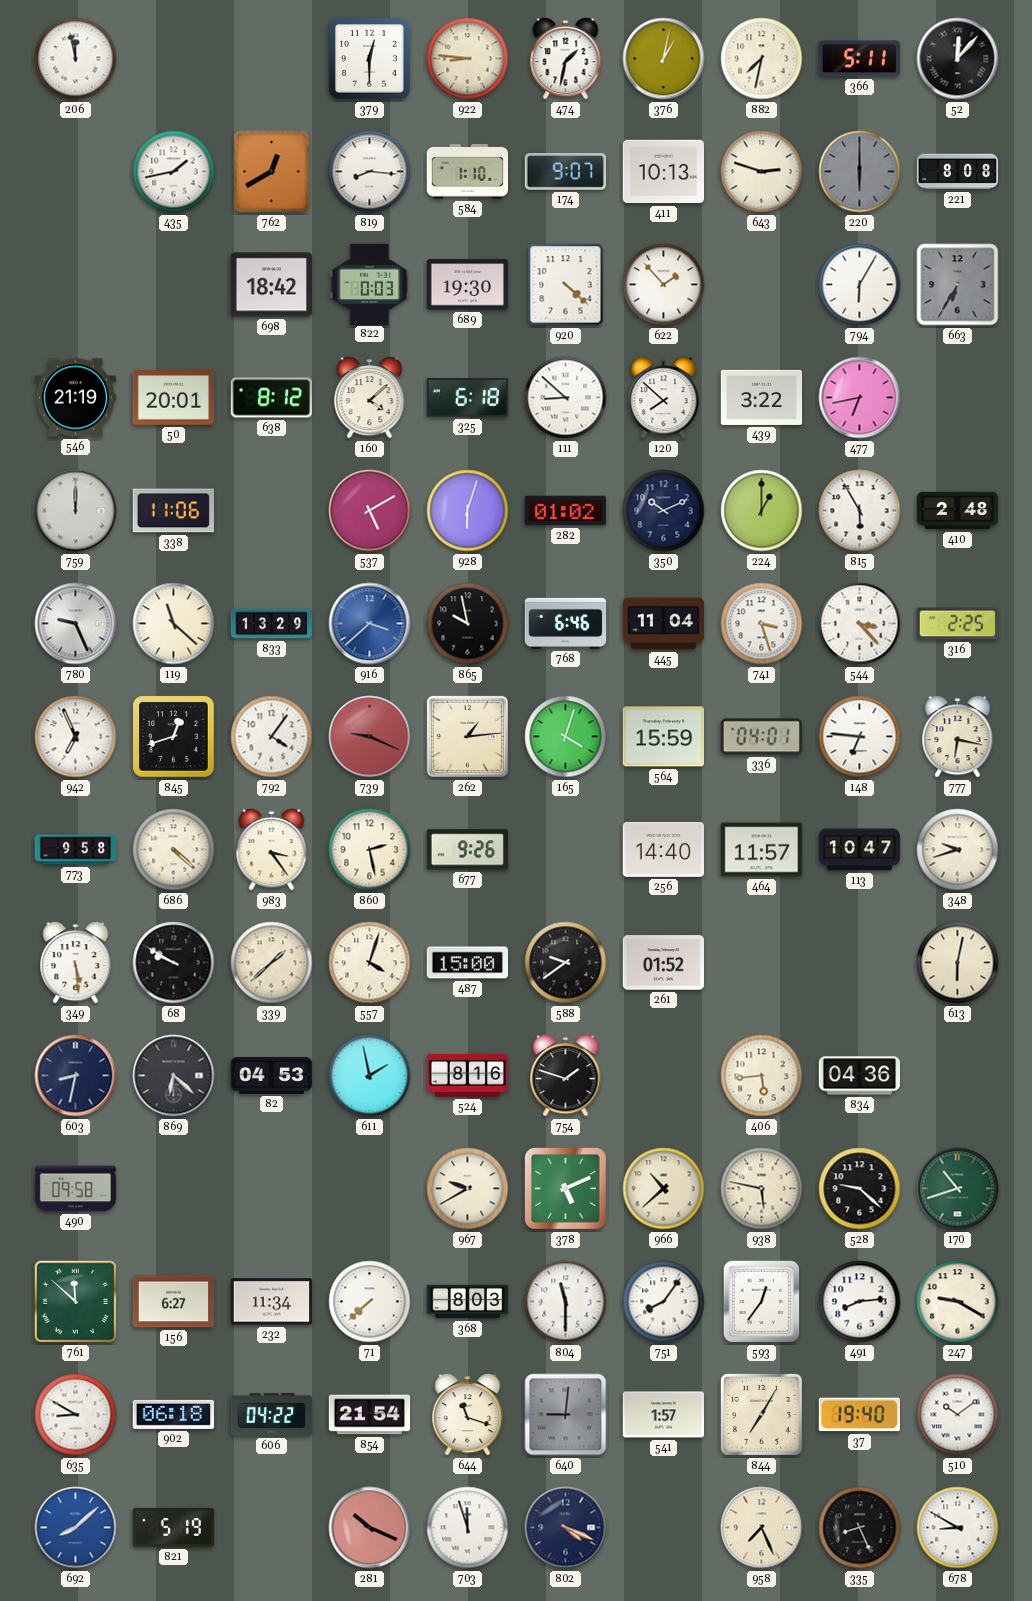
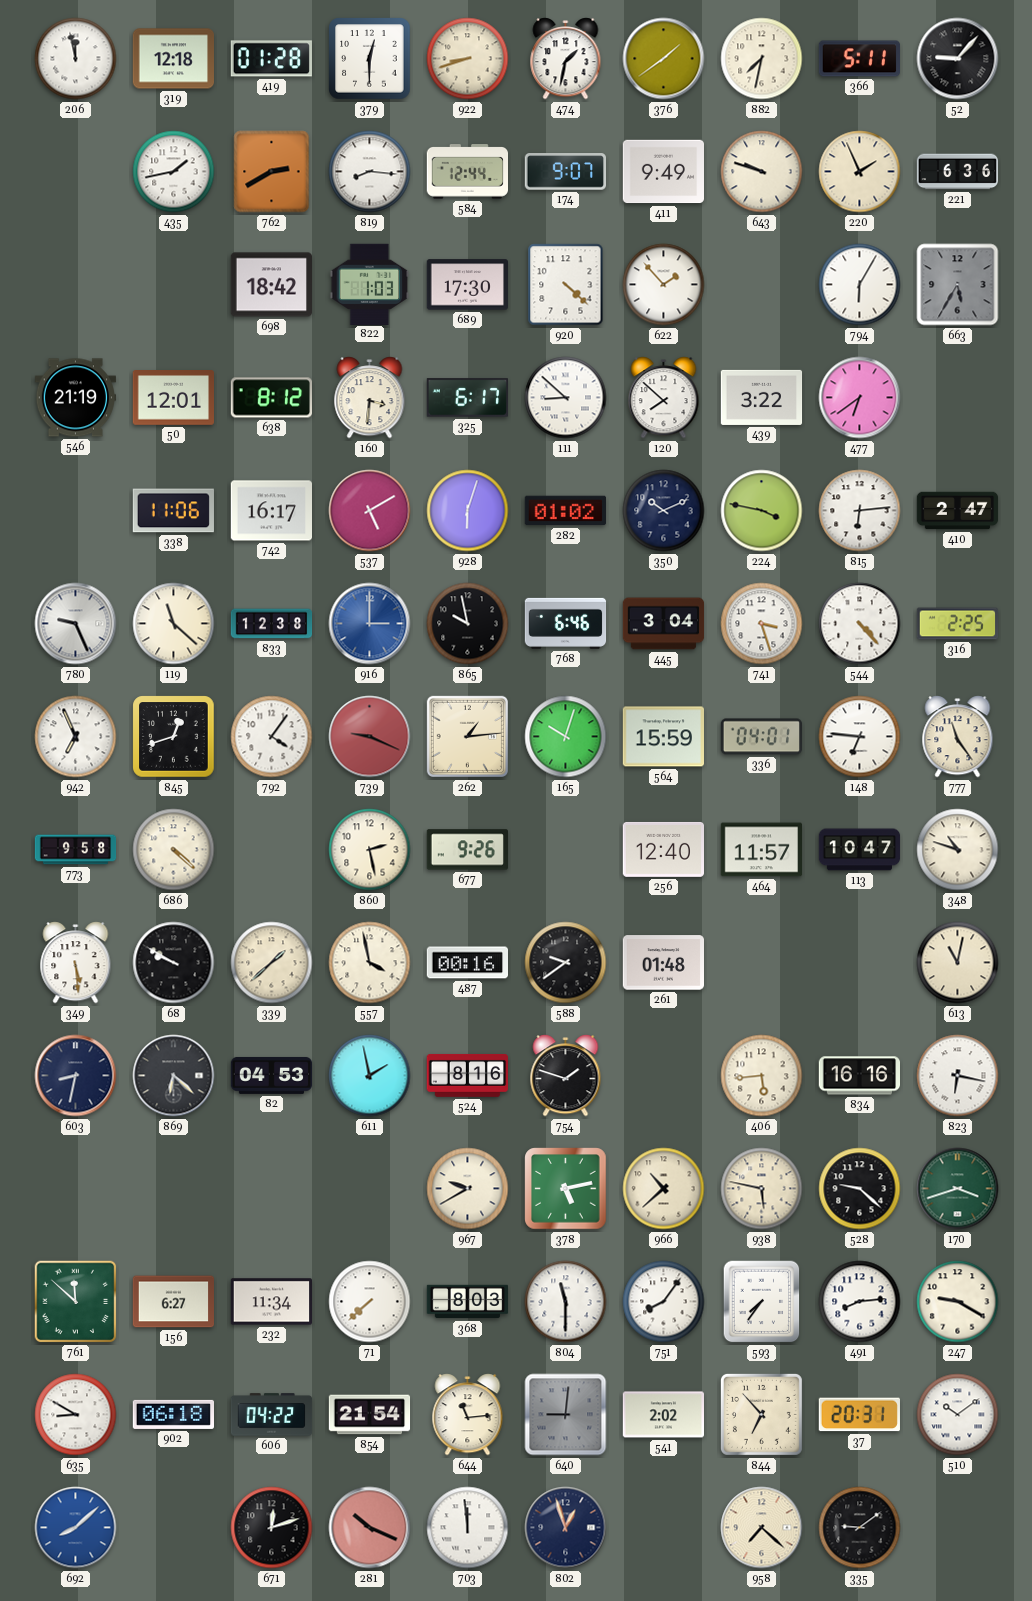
319: none -> 12:18 (173, 59)
419: none -> 01:28 (271, 59)
922: 8:46 -> 8:42 (468, 59)
376: 1:02 -> 1:39 (664, 59)
52: 12:07 -> 9:07 (958, 59)
762: 12:40 -> 2:40 (272, 172)
584: 1:10 -> 12:44 (467, 172)
411: 10:13 -> 9:49 (663, 172)
643: 2:48 -> 9:48 (762, 172)
220: 6:00 -> 1:56 (860, 172)
220 dial: grey -> cream (860, 172)
221: 8:08 -> 6:36 (958, 172)
822: 0:03 -> 1:03 (370, 284)
689: 19:30 -> 17:30 (468, 285)
663: 6:35 -> 5:35 (958, 285)
50: 20:01 -> 12:01 (173, 398)
160: 4:08 -> 3:31 (370, 398)
325: 6:18 -> 6:17 (467, 398)
477: 6:43 -> 6:39 (860, 398)
759: 12:00 -> none (76, 511)
742: none -> 16:17 (271, 511)
224: 1:00 -> 3:47 (762, 511)
815: 5:55 -> 6:14 (860, 511)
410: 2:48 -> 2:47 (958, 511)
833: 13:29 -> 12:38 (272, 624)
916: 3:38 -> 3:00 (370, 624)
445: 11:04 -> 3:04 (664, 624)
544: 3:23 -> 4:23 (860, 624)
165: 4:03 -> 10:03 (566, 737)
777: 6:17 -> 11:24 (958, 737)
983: 3:24 -> none (272, 850)
256: 14:40 -> 12:40 (664, 849)
348: 9:42 -> 10:48 (958, 850)
557: 4:03 -> 3:58 (370, 963)
487: 15:00 -> 00:16 (467, 963)
261: 01:52 -> 01:48 (663, 963)
613: 6:02 -> 11:02 (958, 963)
834: 04:36 -> 16:16 (859, 1076)
823: none -> 6:17 (958, 1076)
490: 09:58 -> none (76, 1189)
378: 5:11 -> 5:13 (566, 1189)
170: 10:42 -> 3:42 (958, 1189)
593: 12:36 -> 7:36 (762, 1302)
644: 11:18 -> 11:14 (468, 1415)
541: 1:57 -> 2:02 (664, 1415)
844: 7:05 -> 6:53 (761, 1414)
37: 19:40 -> 20:31 (859, 1415)
821: 5:19 -> none (173, 1527)
671: none -> 12:12 (272, 1528)
703: 11:57 -> 11:59 (468, 1528)
802: 4:19 -> 12:57 (566, 1528)
958: 7:26 -> 7:22 (762, 1528)
335: 8:26 -> 9:09 (860, 1528)
678: 8:50 -> none (958, 1528)
